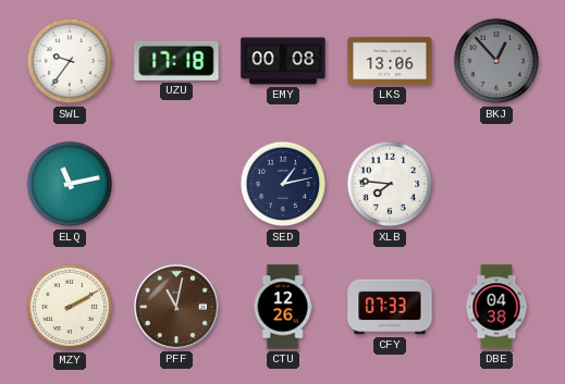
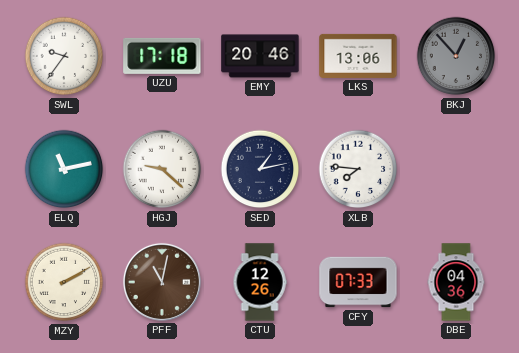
EMY: 00:08 -> 20:46 (260, 56)
HGJ: none -> 9:22 (162, 169)
DBE: 04:38 -> 04:36 (456, 282)
